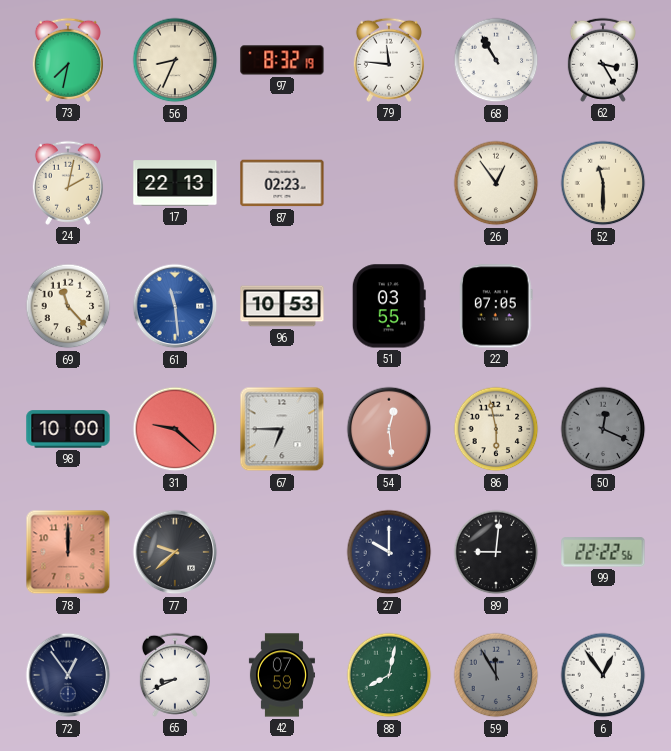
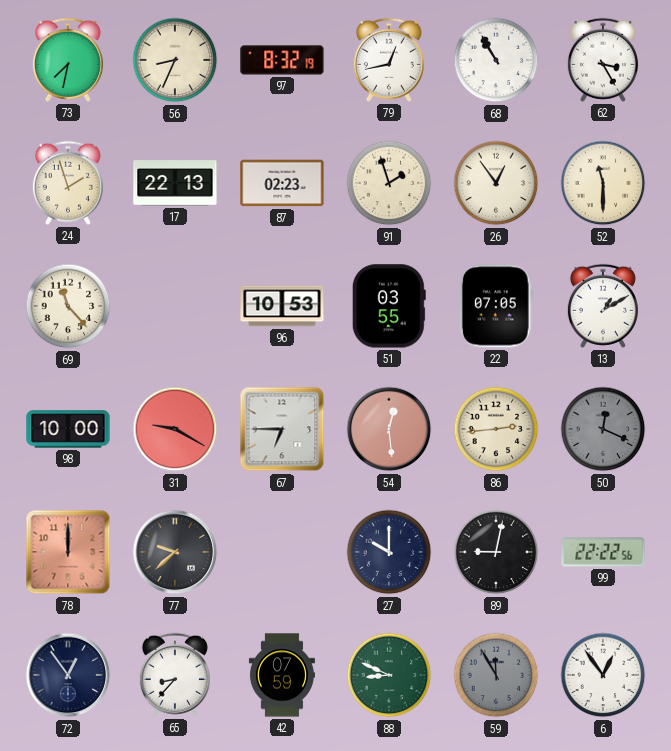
79: 11:46 -> 12:43 (389, 60)
24: 2:02 -> 1:57 (68, 183)
91: none -> 1:57 (389, 183)
61: 11:29 -> none (175, 306)
13: none -> 1:10 (603, 306)
31: 9:22 -> 9:20 (175, 429)
86: 5:58 -> 2:44 (496, 429)
89: 9:01 -> 9:02 (496, 552)
65: 8:41 -> 8:37 (175, 675)
88: 8:02 -> 8:49 (389, 675)
